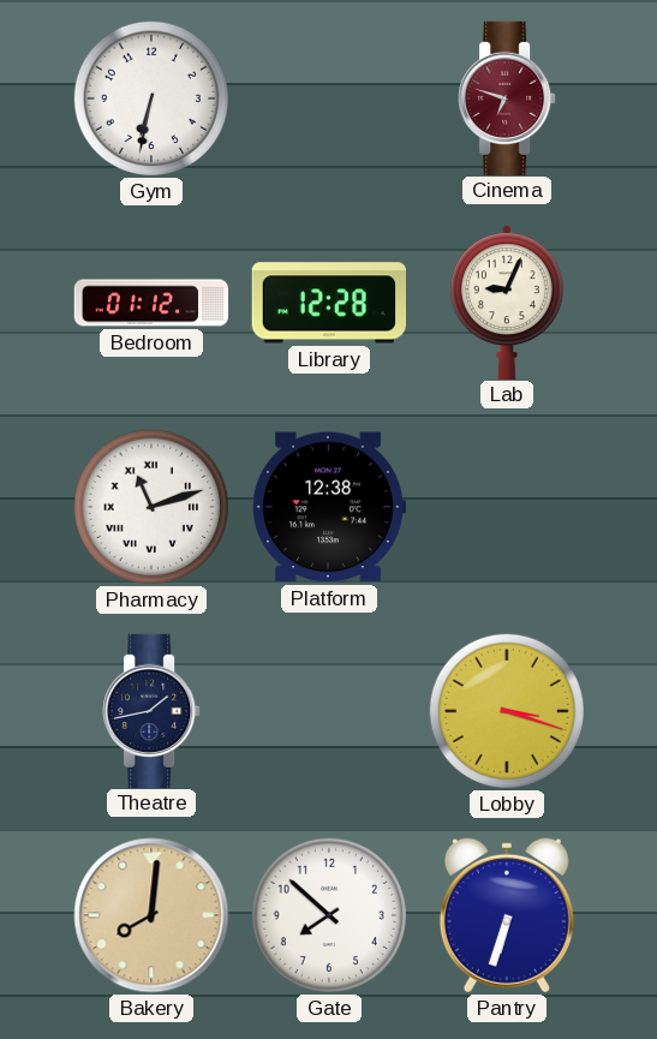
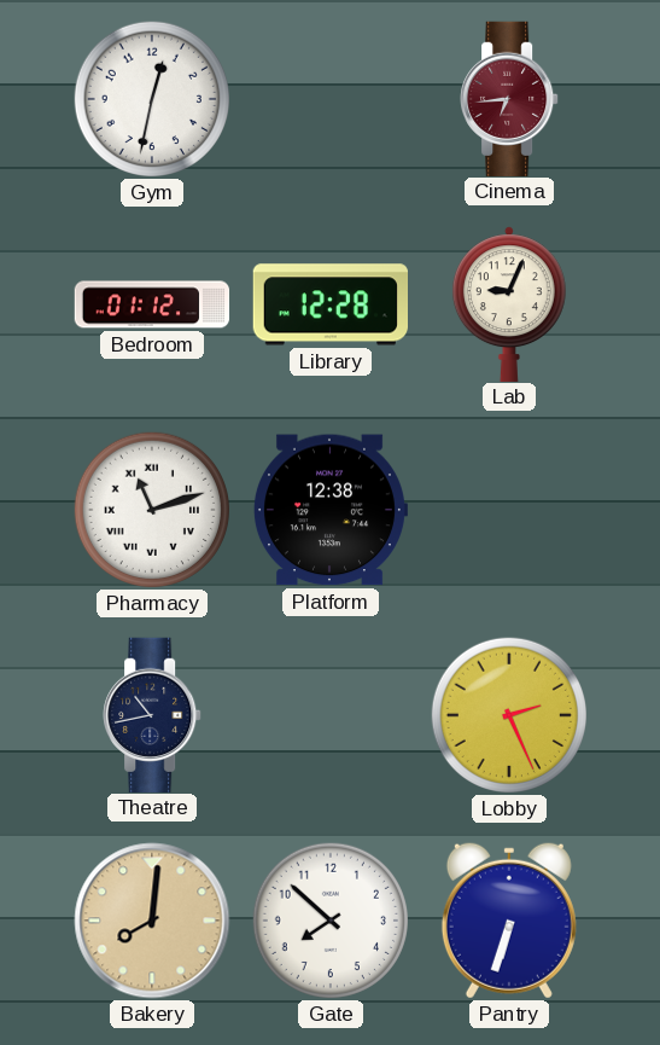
Gym: 6:32 -> 12:32 (151, 98)
Cinema: 6:48 -> 6:44 (509, 98)
Theatre: 1:43 -> 10:43 (152, 714)
Lobby: 3:18 -> 2:26 (508, 714)
